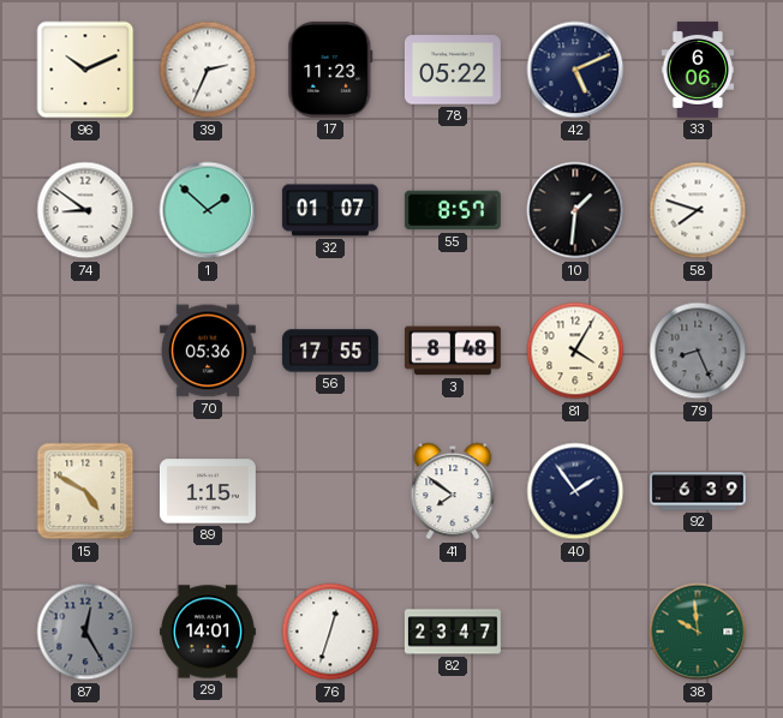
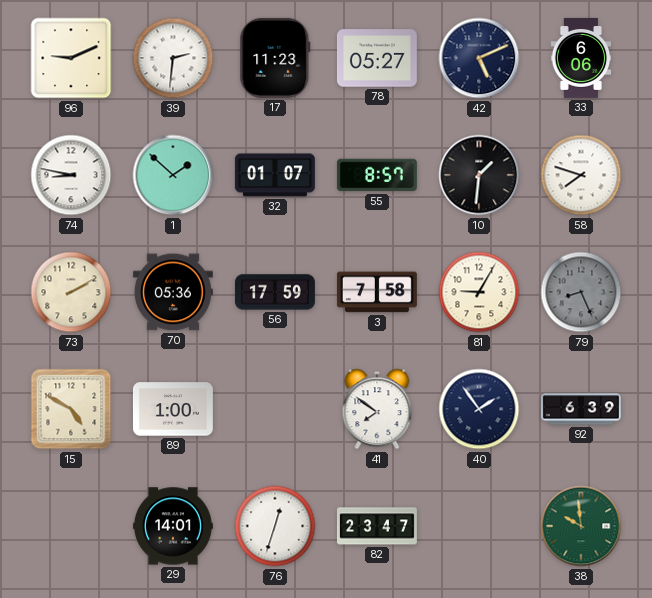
96: 10:11 -> 9:11 (71, 58)
39: 2:34 -> 2:31 (173, 58)
78: 05:22 -> 05:27 (377, 58)
74: 8:51 -> 8:47 (71, 175)
73: none -> 2:10 (71, 292)
56: 17:55 -> 17:59 (275, 292)
3: 8:48 -> 7:58 (377, 292)
81: 4:05 -> 9:05 (479, 292)
89: 1:15 -> 1:00 (173, 409)
87: 12:25 -> none (85, 632)
